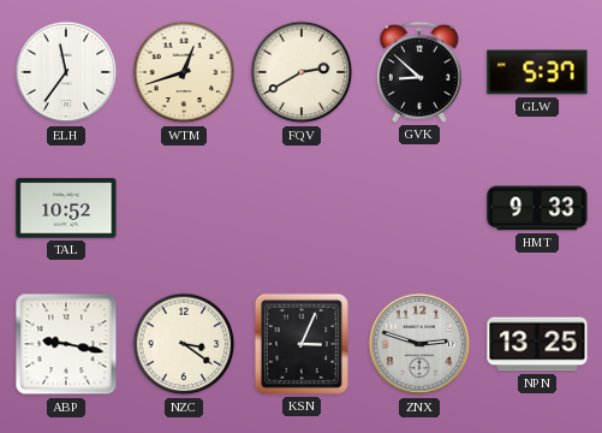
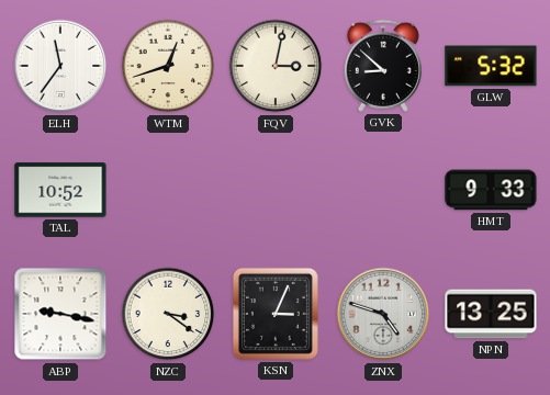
FQV: 2:40 -> 3:02 (276, 66)
GLW: 5:37 -> 5:32 (491, 66)
ZNX: 2:48 -> 4:48 (383, 314)
